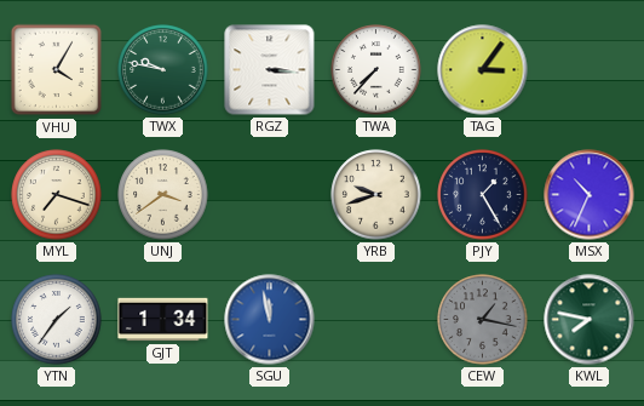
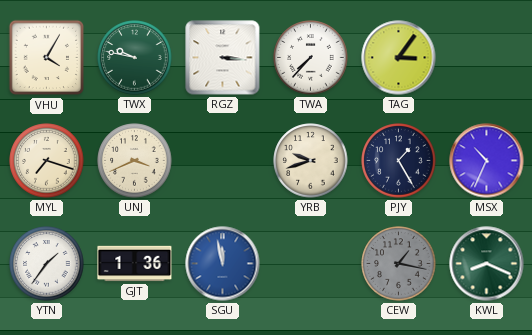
UNJ: 3:39 -> 3:41 (135, 161)
GJT: 1:34 -> 1:36 (135, 264)
KWL: 7:47 -> 8:19 (487, 264)
